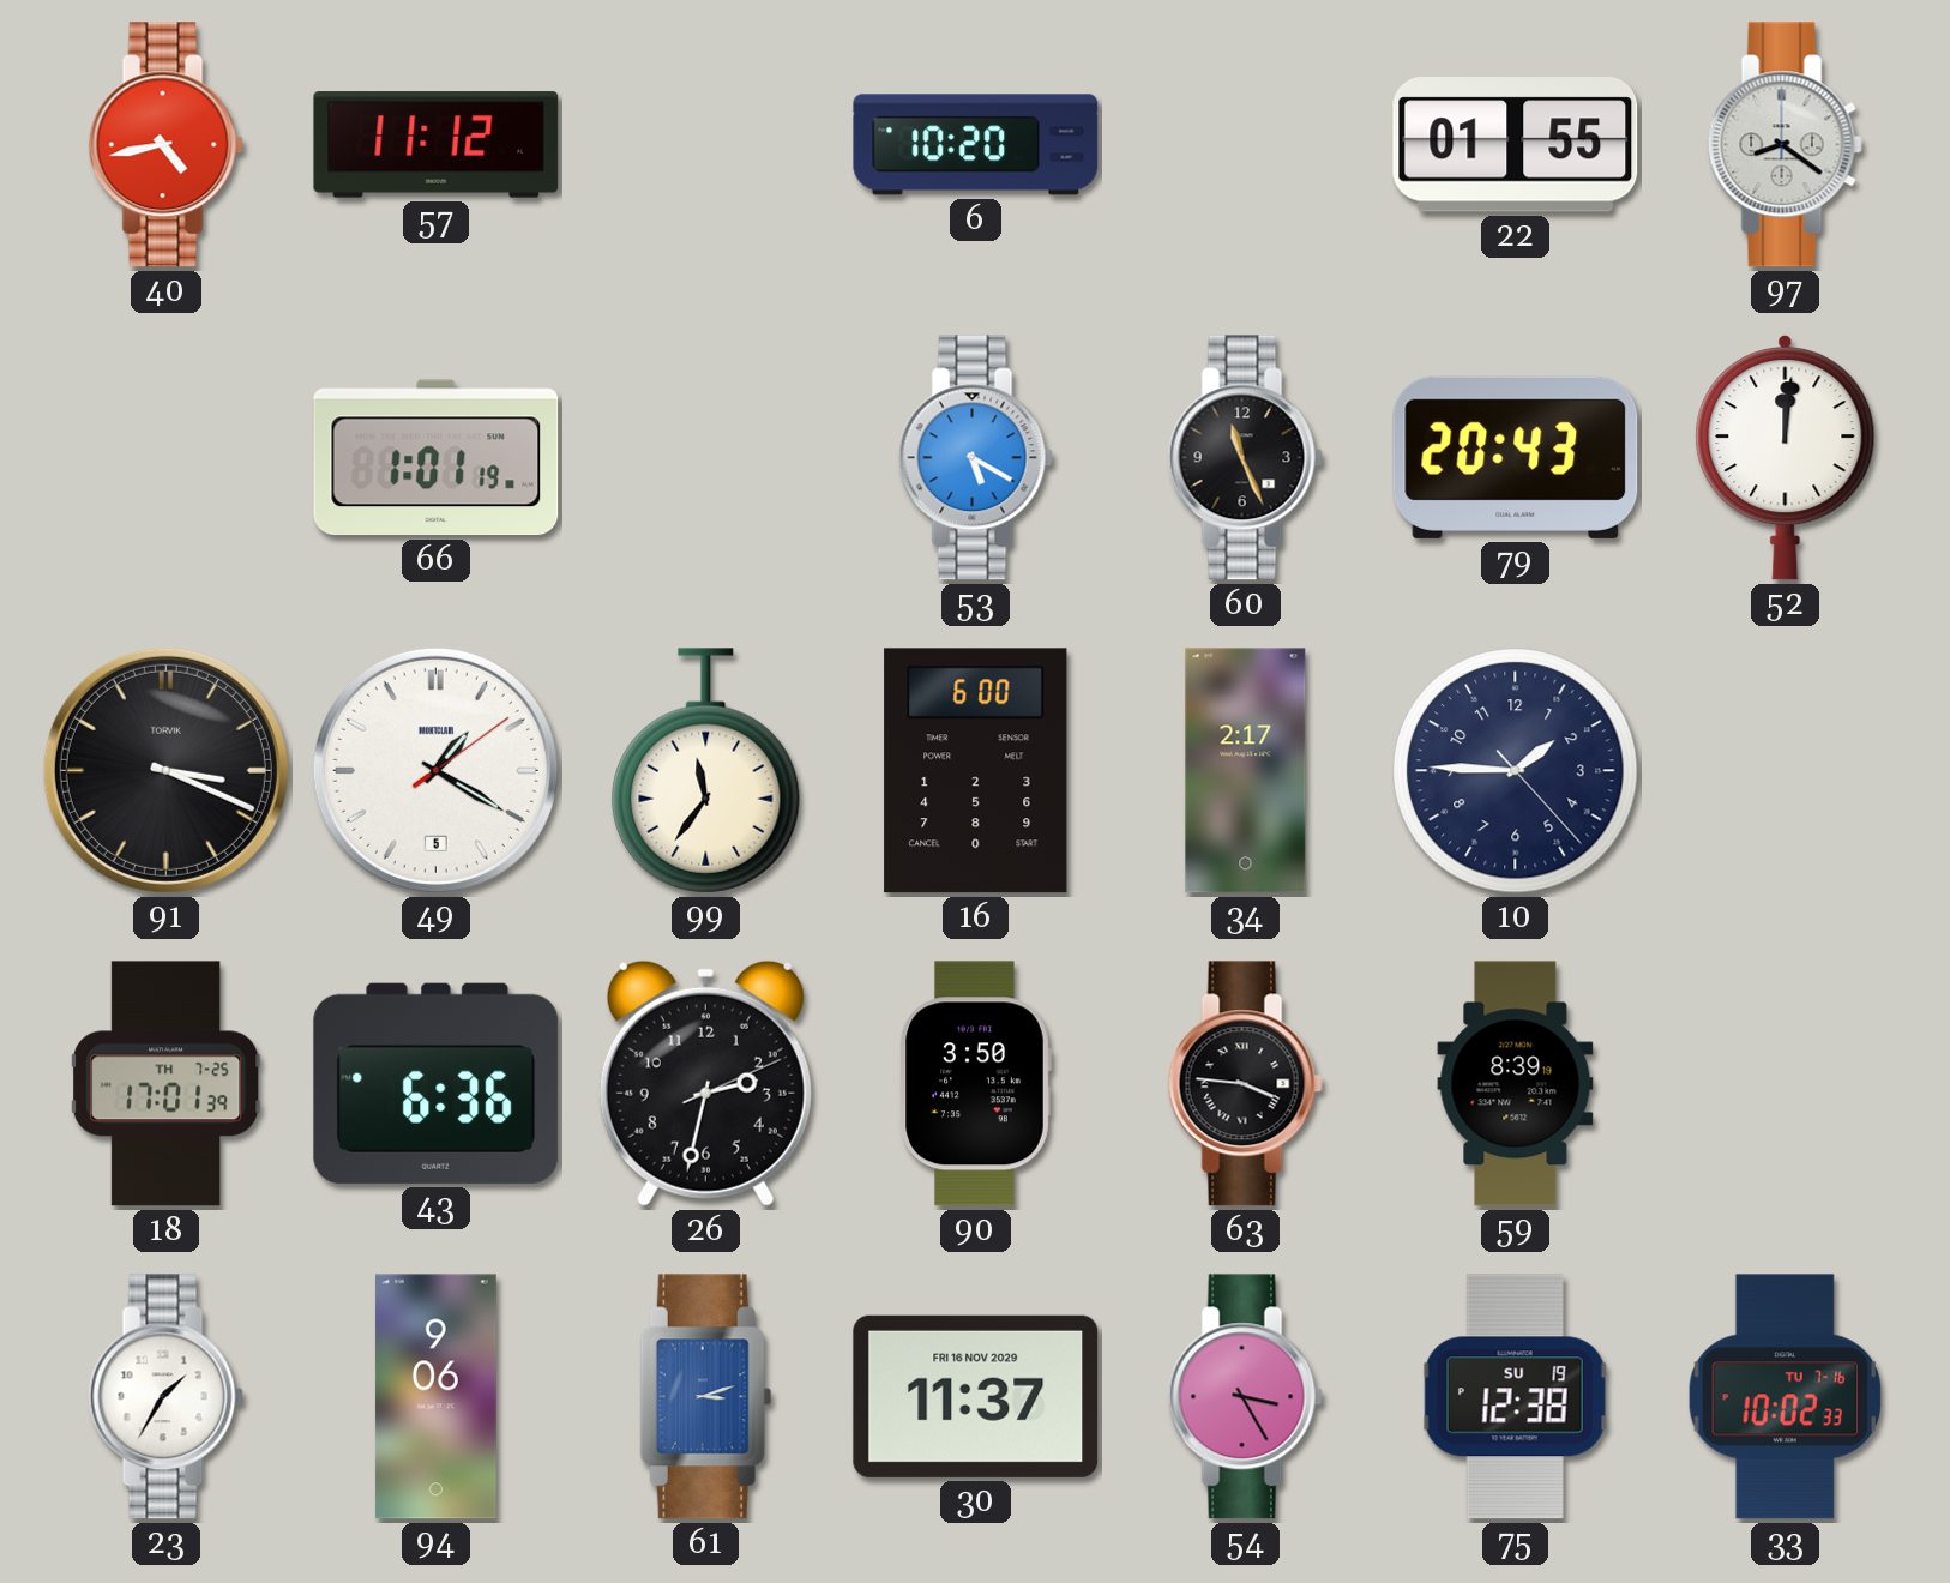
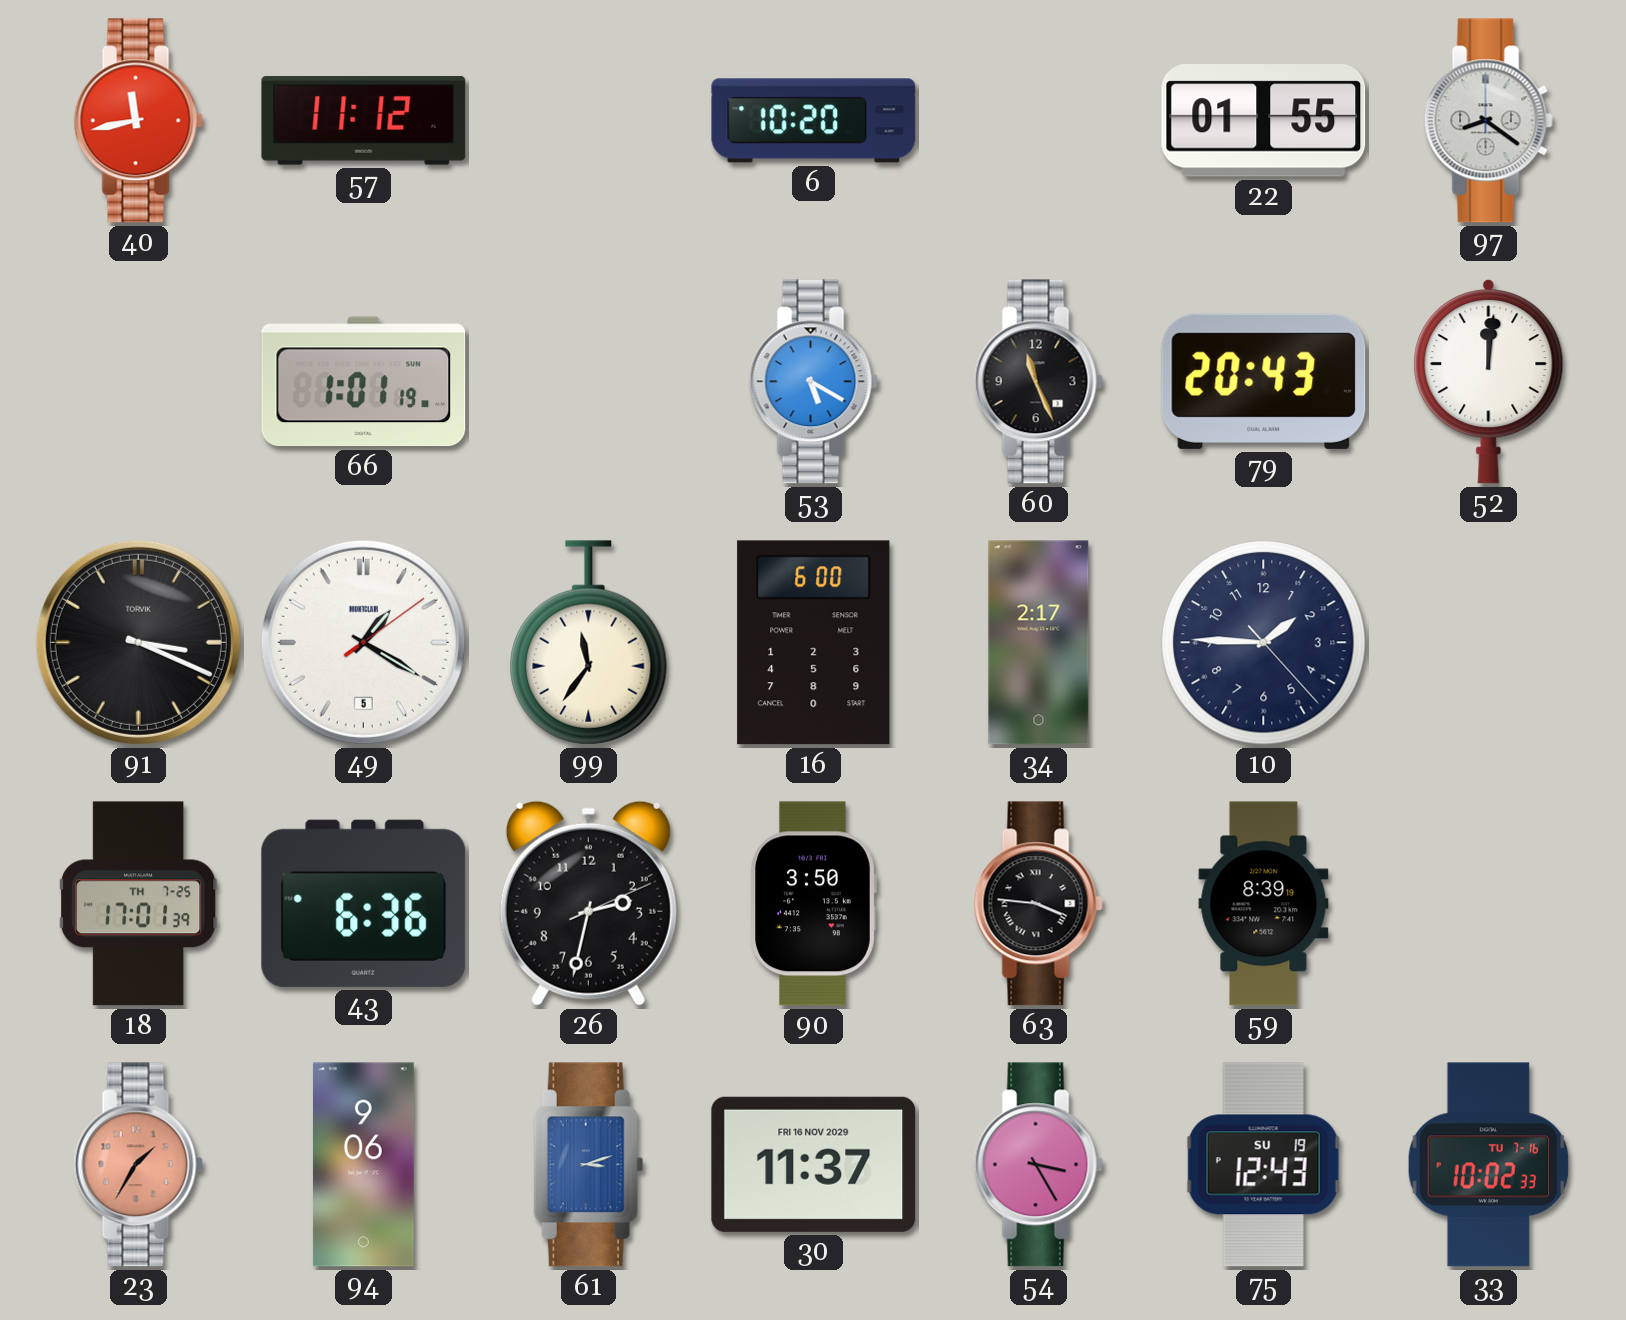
40: 4:43 -> 11:43 (138, 121)
23 dial: white -> salmon (138, 1165)
75: 12:38 -> 12:43 (1263, 1165)
